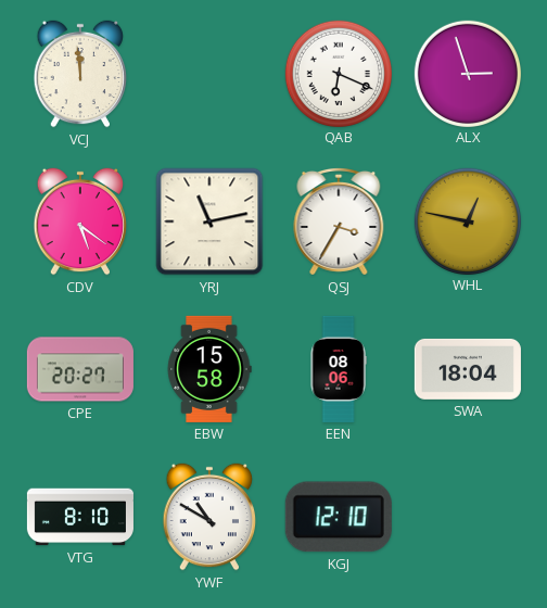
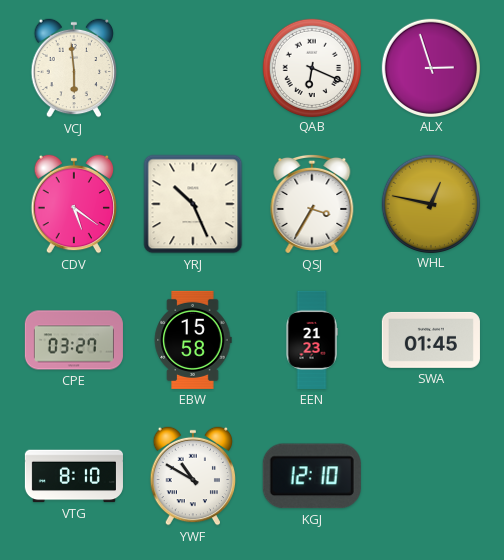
VCJ: 11:59 -> 5:59 (74, 68)
YRJ: 11:13 -> 10:26 (193, 204)
CPE: 20:27 -> 03:27 (74, 340)
EEN: 08:06 -> 21:23 (312, 340)
SWA: 18:04 -> 01:45 (431, 340)
